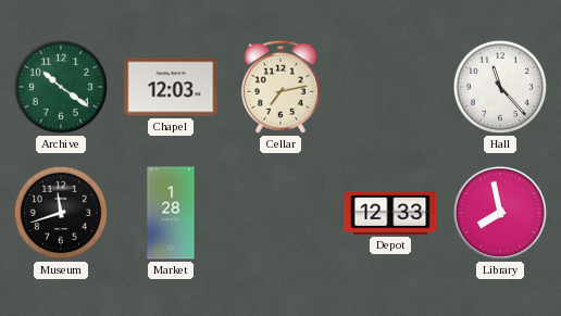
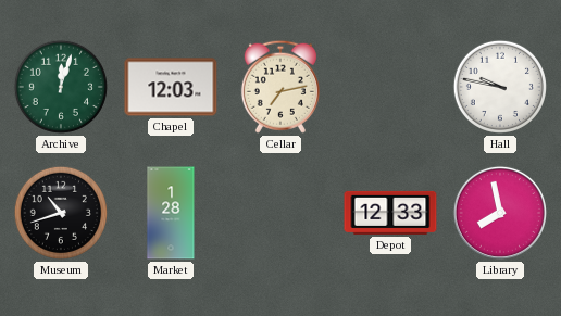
Archive: 10:21 -> 12:03 (61, 87)
Hall: 11:23 -> 9:47 (500, 87)
Museum: 11:42 -> 10:42 (61, 213)
